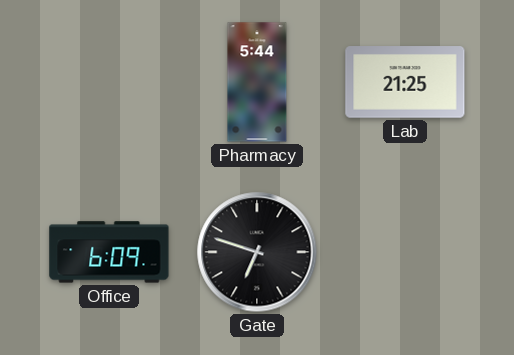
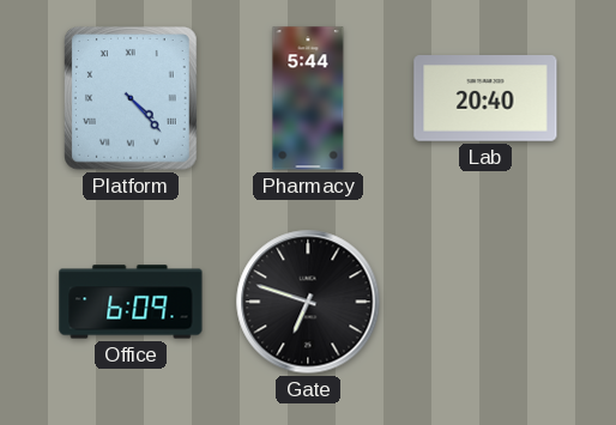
Platform: none -> 4:23 (131, 99)
Lab: 21:25 -> 20:40 (485, 98)
